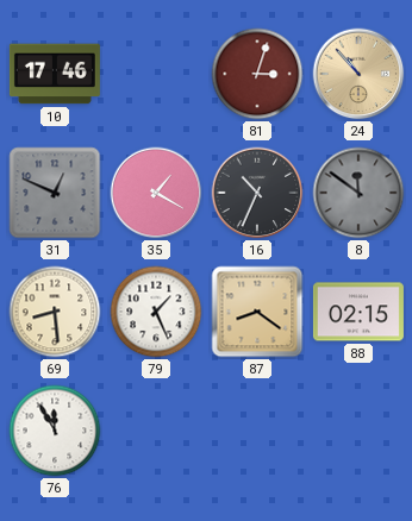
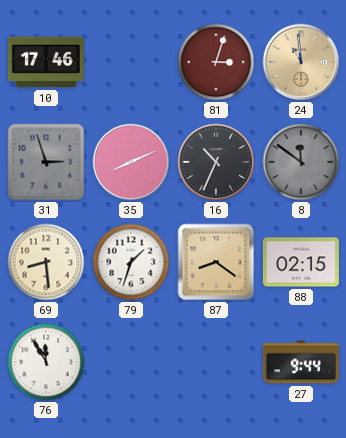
24: 10:53 -> 10:59 (301, 62)
31: 12:49 -> 2:57 (46, 162)
35: 1:20 -> 8:11 (131, 162)
79: 1:26 -> 1:33 (131, 262)
27: none -> 9:44 (301, 362)
